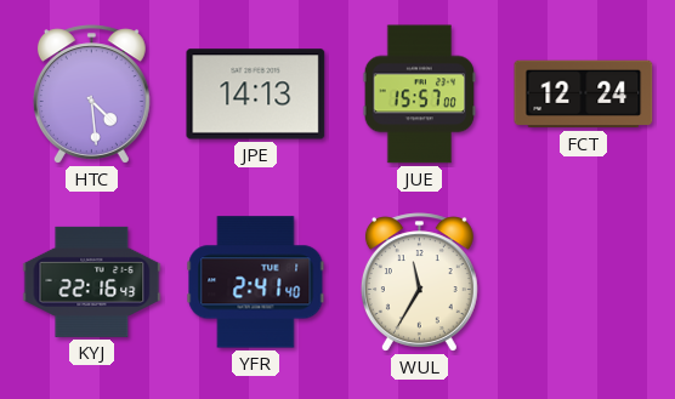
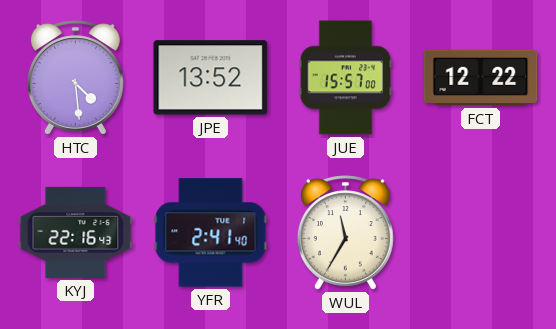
JPE: 14:13 -> 13:52 (211, 78)
FCT: 12:24 -> 12:22 (481, 78)
